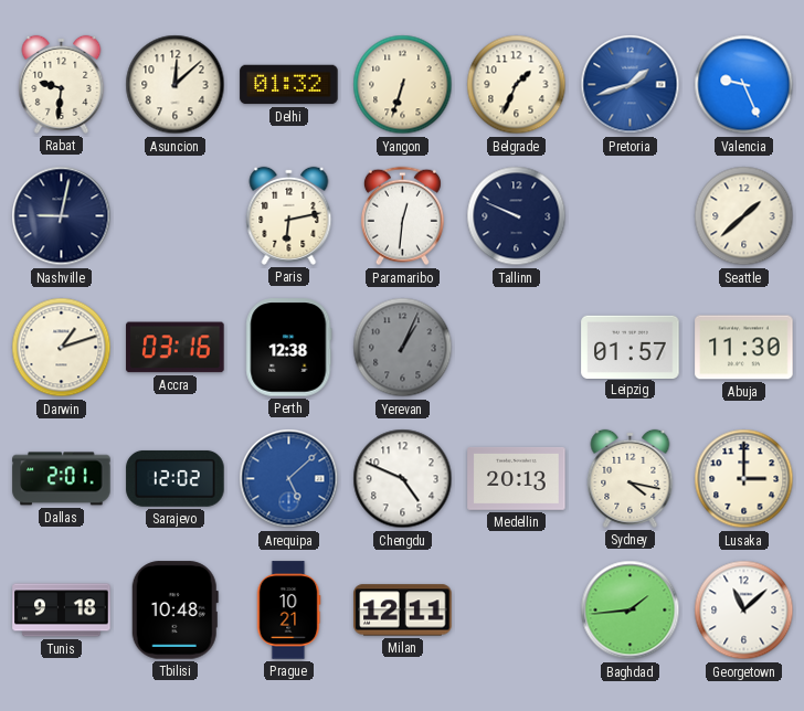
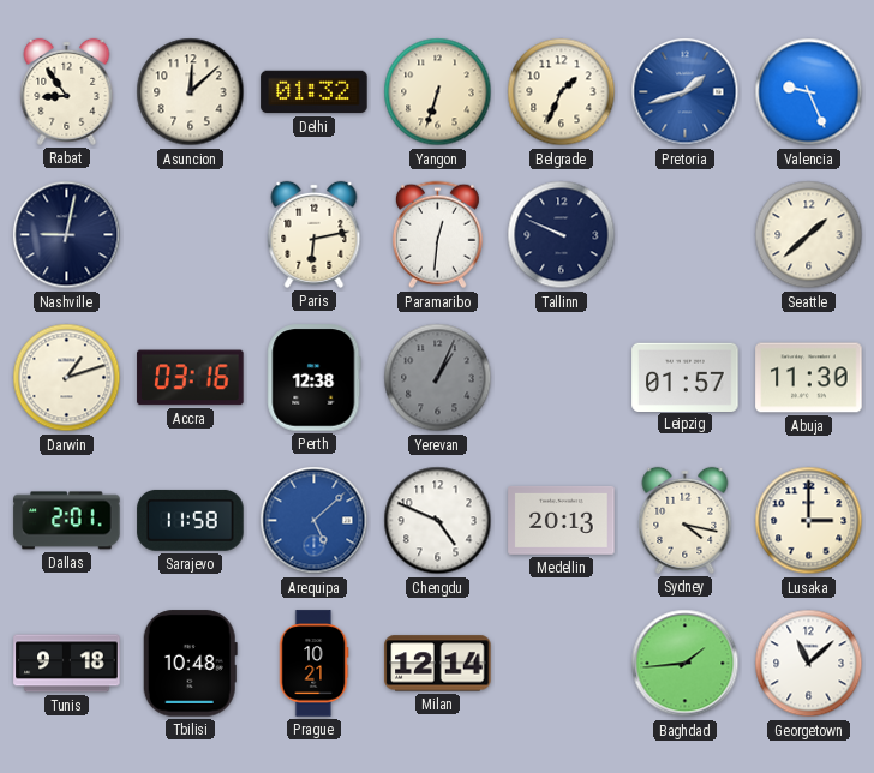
Rabat: 9:31 -> 8:54 (67, 91)
Sarajevo: 12:02 -> 11:58 (191, 520)
Milan: 12:11 -> 12:14 (438, 664)
